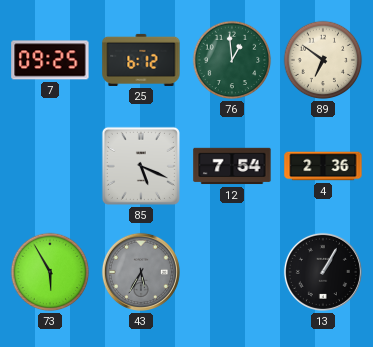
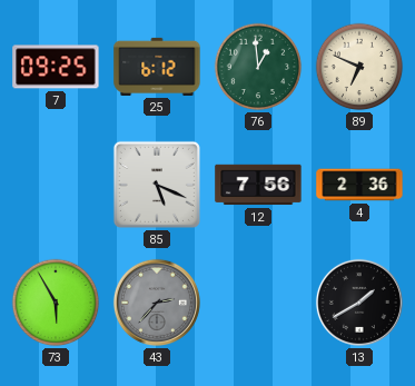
89: 6:51 -> 6:49 (359, 67)
12: 7:54 -> 7:56 (258, 185)
43: 5:35 -> 2:37 (157, 303)
13: 1:05 -> 1:40 (359, 303)
